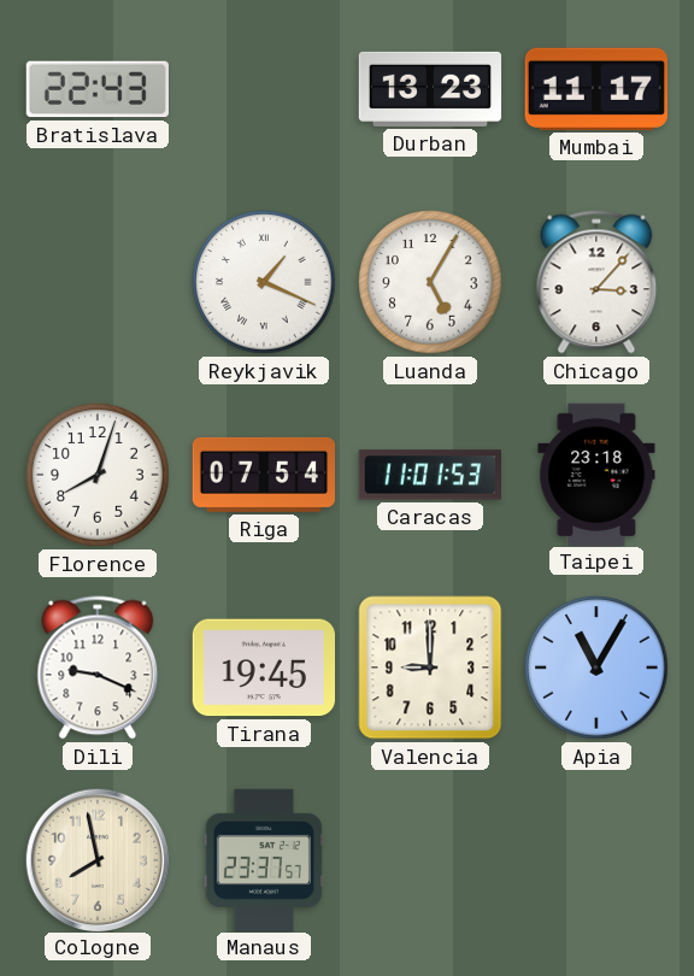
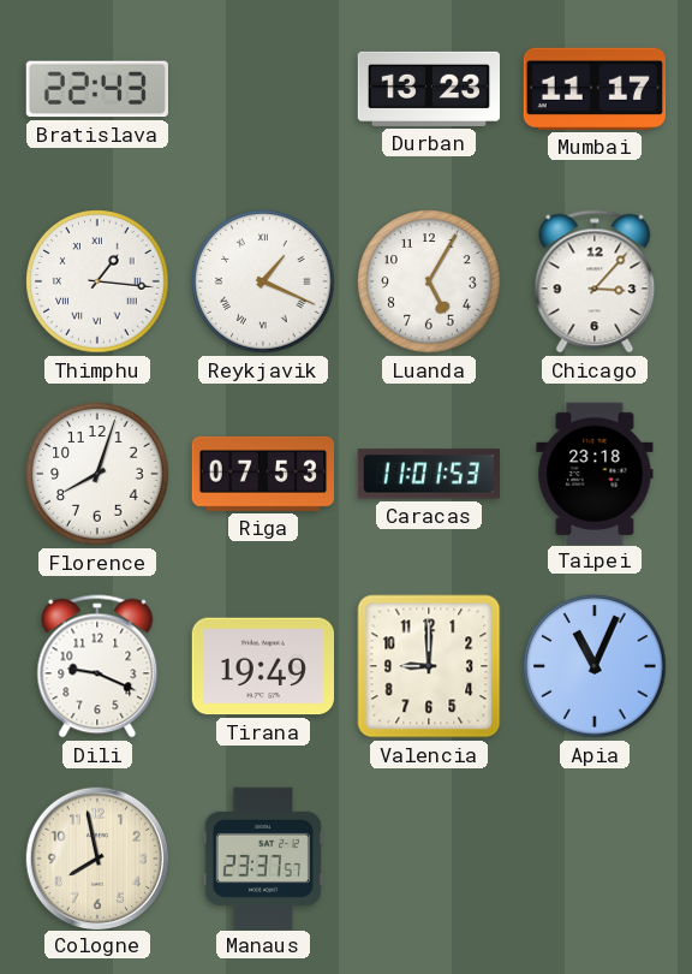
Thimphu: none -> 1:16 (97, 281)
Riga: 07:54 -> 07:53 (262, 474)
Tirana: 19:45 -> 19:49 (262, 666)
Apia: 11:05 -> 11:04 (595, 666)
